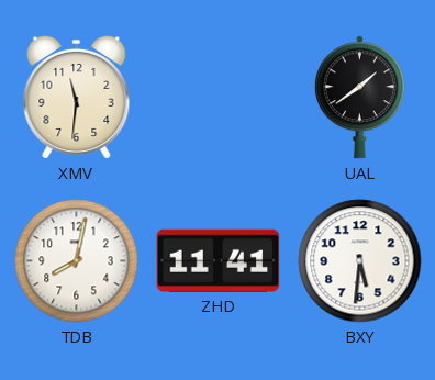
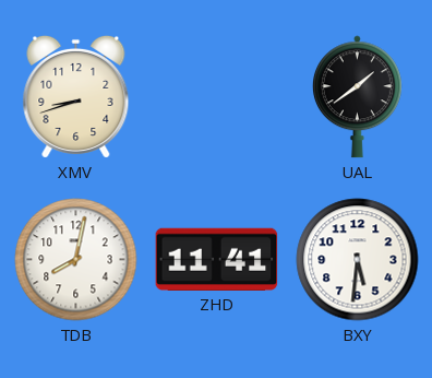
XMV: 11:31 -> 8:42 (76, 96)
